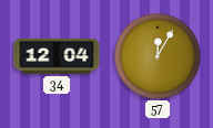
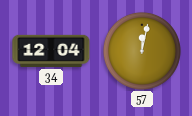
57: 12:05 -> 12:02 (142, 51)
